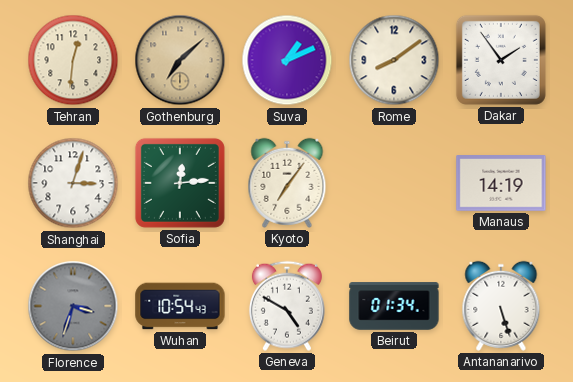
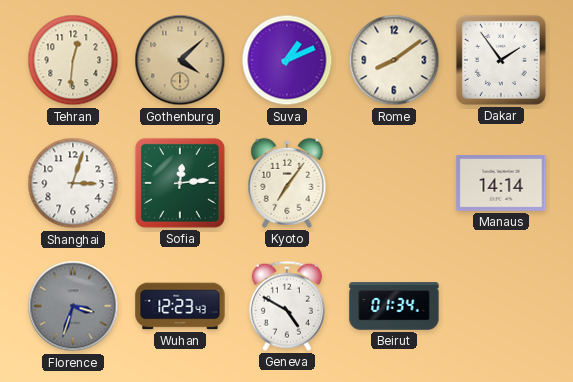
Gothenburg: 7:08 -> 4:08 (180, 60)
Manaus: 14:19 -> 14:14 (501, 183)
Wuhan: 10:54 -> 12:23 (180, 306)
Antananarivo: 5:27 -> none (501, 306)
